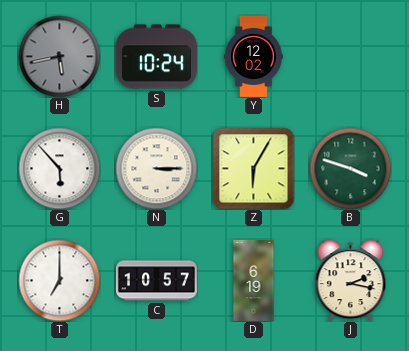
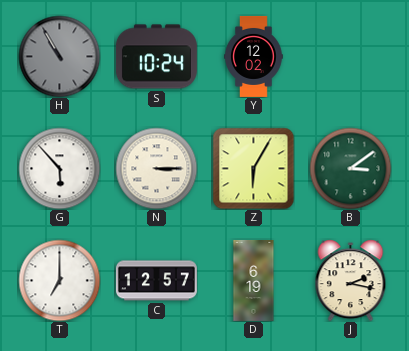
H: 5:43 -> 10:55 (59, 56)
B: 3:48 -> 3:09 (350, 168)
C: 10:57 -> 12:57 (156, 281)
